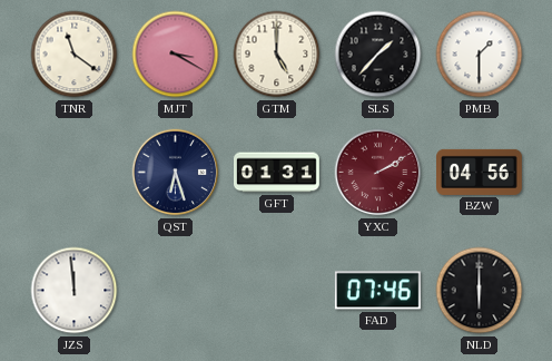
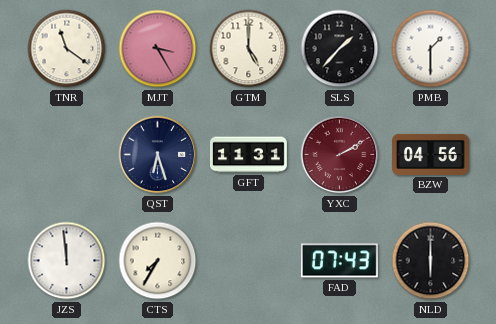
MJT: 3:20 -> 3:25 (158, 49)
GFT: 01:31 -> 11:31 (249, 155)
CTS: none -> 7:35 (158, 261)
FAD: 07:46 -> 07:43 (339, 261)
